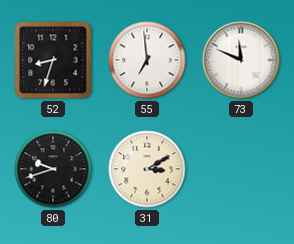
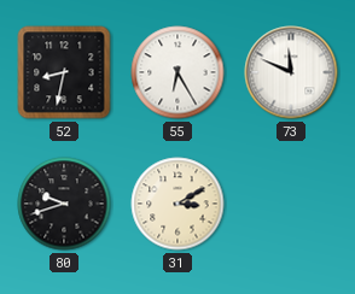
52: 8:33 -> 8:32 (64, 72)
55: 6:59 -> 6:25 (177, 72)
